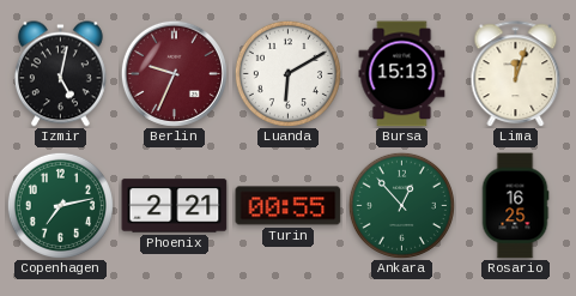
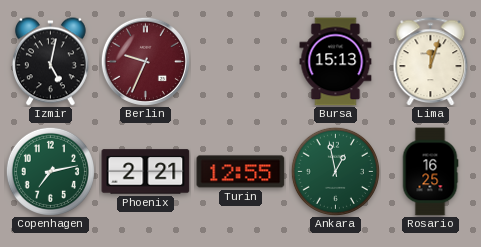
Luanda: 6:10 -> none (287, 73)
Turin: 00:55 -> 12:55 (241, 172)
Ankara: 12:53 -> 12:58 (335, 171)
